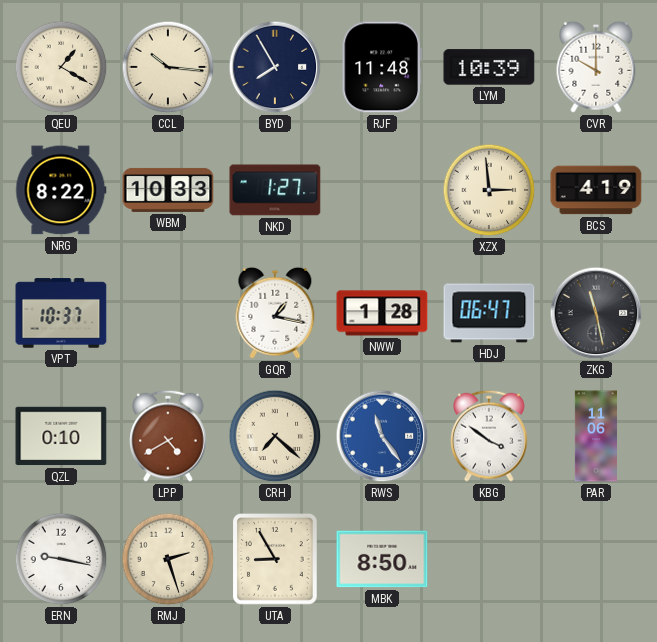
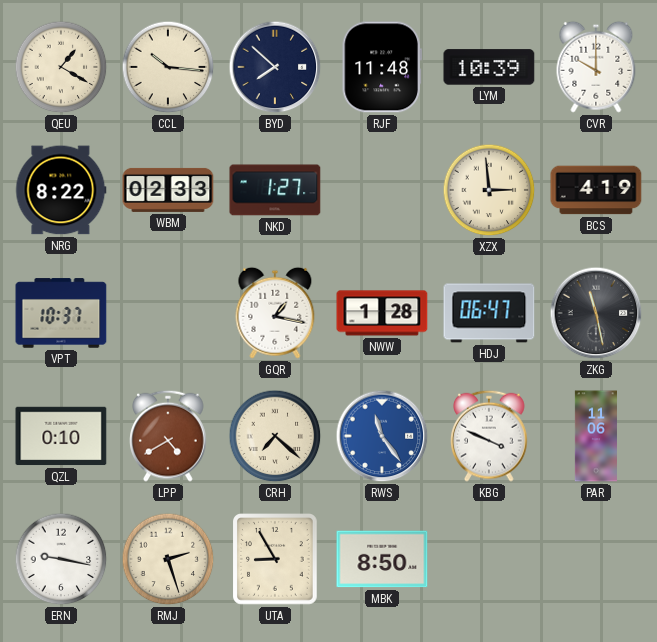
BYD: 7:55 -> 7:52 (275, 67)
WBM: 10:33 -> 02:33 (168, 190)
KBG: 3:51 -> 3:49 (489, 436)
